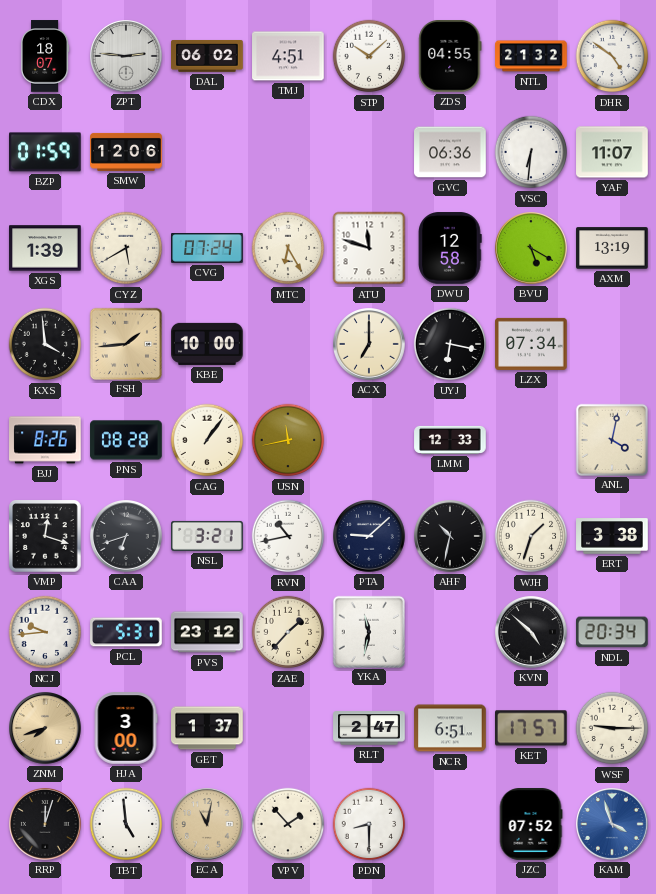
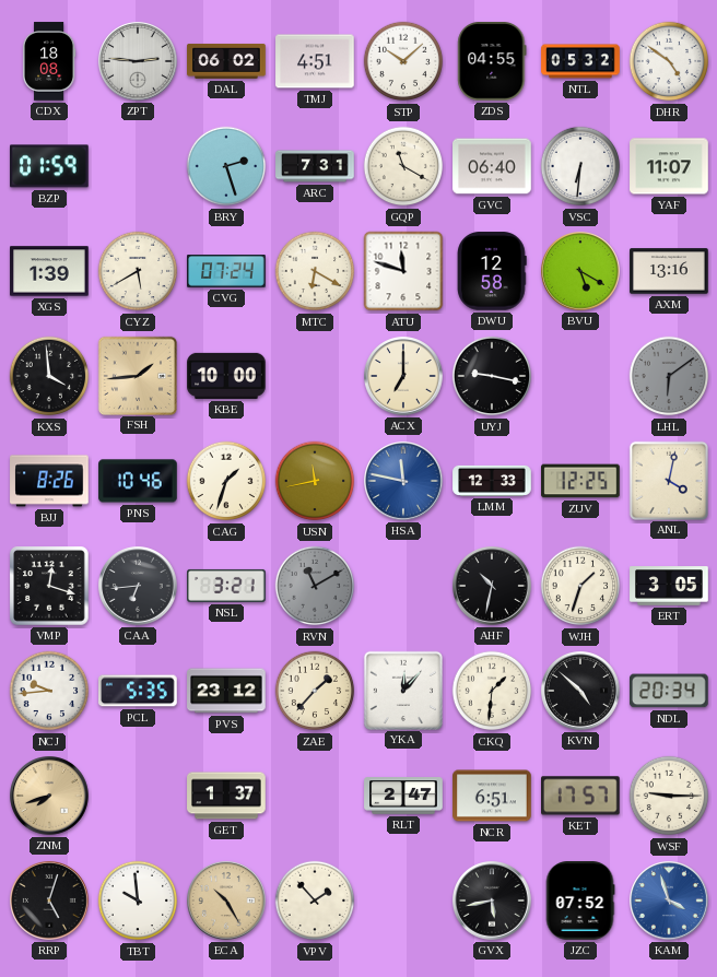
CDX: 18:07 -> 18:08 (49, 61)
NTL: 21:32 -> 05:32 (580, 61)
SMW: 12:06 -> none (126, 152)
BRY: none -> 2:27 (226, 166)
ARC: none -> 7:31 (315, 166)
GQP: none -> 11:20 (403, 166)
GVC: 06:36 -> 06:40 (492, 166)
MTC: 6:25 -> 6:20 (315, 271)
AXM: 13:19 -> 13:16 (669, 271)
UYJ: 6:17 -> 9:17 (492, 376)
LZX: 07:34 -> none (531, 344)
LHL: none -> 6:09 (669, 376)
PNS: 08:28 -> 10:46 (138, 481)
CAG: 1:06 -> 1:33 (226, 481)
HSA: none -> 11:47 (404, 482)
ZUV: none -> 12:25 (580, 481)
CAA: 6:42 -> 6:44 (139, 587)
RVN: 10:43 -> 11:10 (315, 586)
RVN dial: white -> grey (315, 586)
PTA: 9:08 -> none (370, 537)
ERT: 3:38 -> 3:05 (669, 586)
PCL: 5:31 -> 5:35 (138, 691)
YKA: 11:32 -> 12:07 (402, 690)
CKQ: none -> 1:31 (492, 691)
HJA: 3:00 -> none (126, 728)
RRP: 12:03 -> 5:03 (50, 902)
TBT: 4:59 -> 9:59 (138, 901)
ECA: 11:02 -> 10:25 (227, 902)
PDN: 8:30 -> none (369, 824)
GVX: none -> 5:43 (493, 902)
